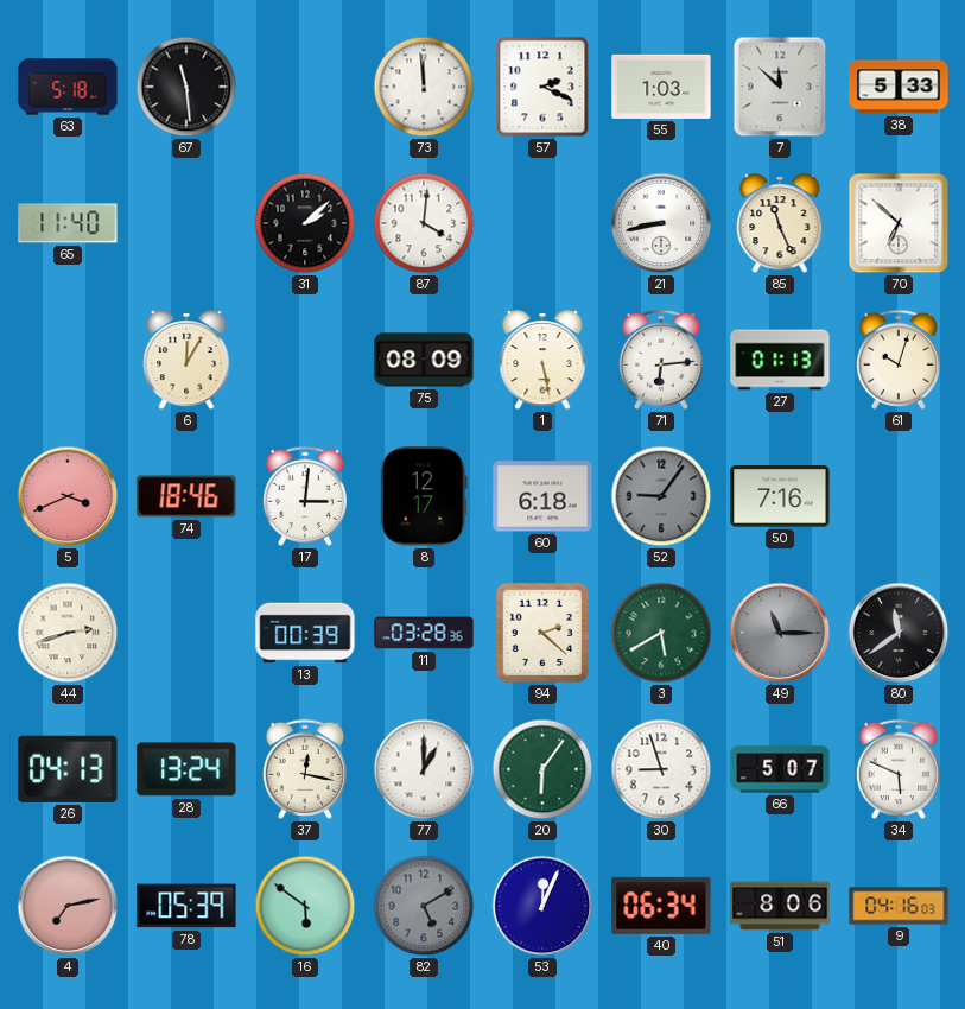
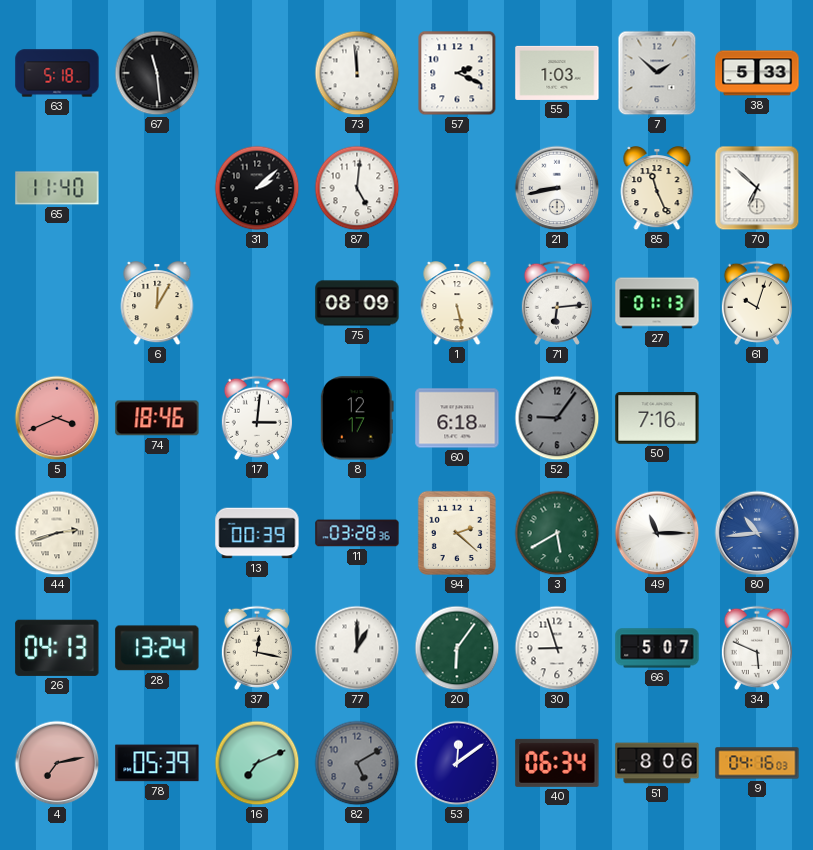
7: 11:52 -> 1:52 (657, 73)
87: 4:01 -> 5:01 (357, 188)
49 dial: grey -> white (657, 533)
80: 11:39 -> 10:44 (757, 533)
80 dial: black -> blue (757, 533)
16: 5:51 -> 7:11 (257, 763)
53: 12:04 -> 12:09 (457, 763)
